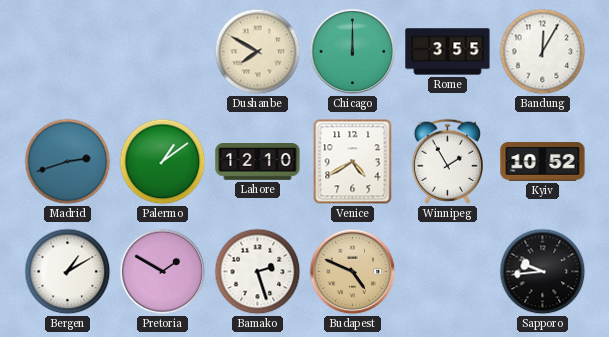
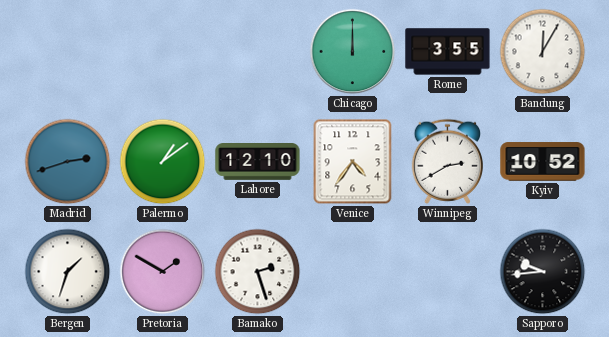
Dushanbe: 7:50 -> none (258, 52)
Venice: 4:40 -> 4:36 (353, 162)
Winnipeg: 1:55 -> 2:40 (448, 161)
Bergen: 1:10 -> 1:33 (68, 272)
Budapest: 4:49 -> none (353, 272)
